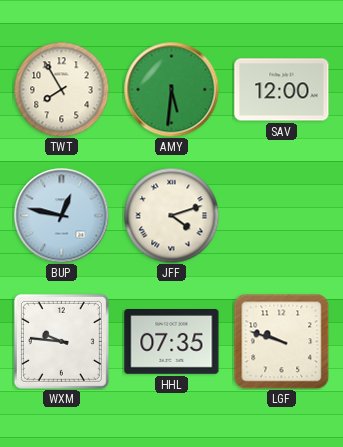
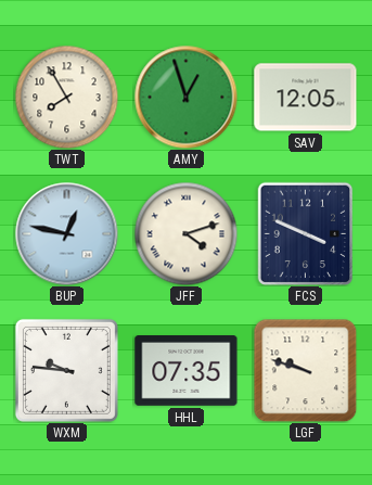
AMY: 5:31 -> 12:57 (185, 97)
SAV: 12:00 -> 12:05 (306, 98)
FCS: none -> 3:49 (306, 233)
